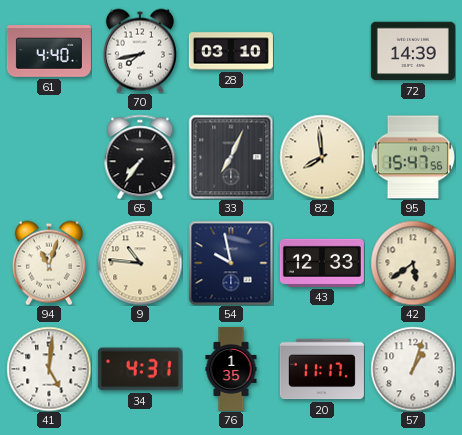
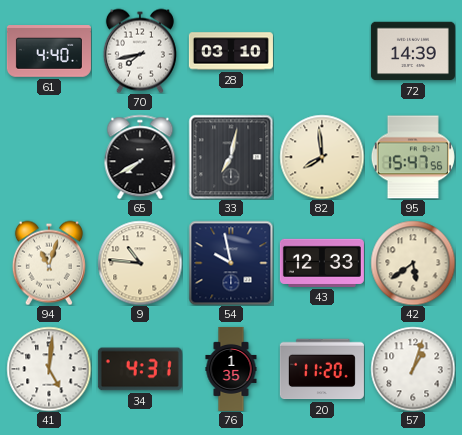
65: 7:36 -> 7:40 (140, 157)
33: 7:04 -> 7:02 (231, 157)
20: 11:17 -> 11:20 (322, 369)
